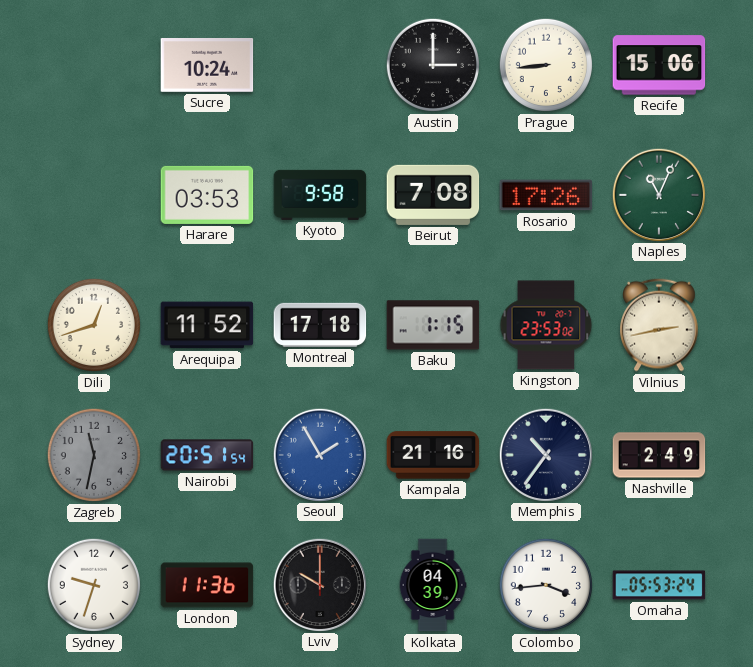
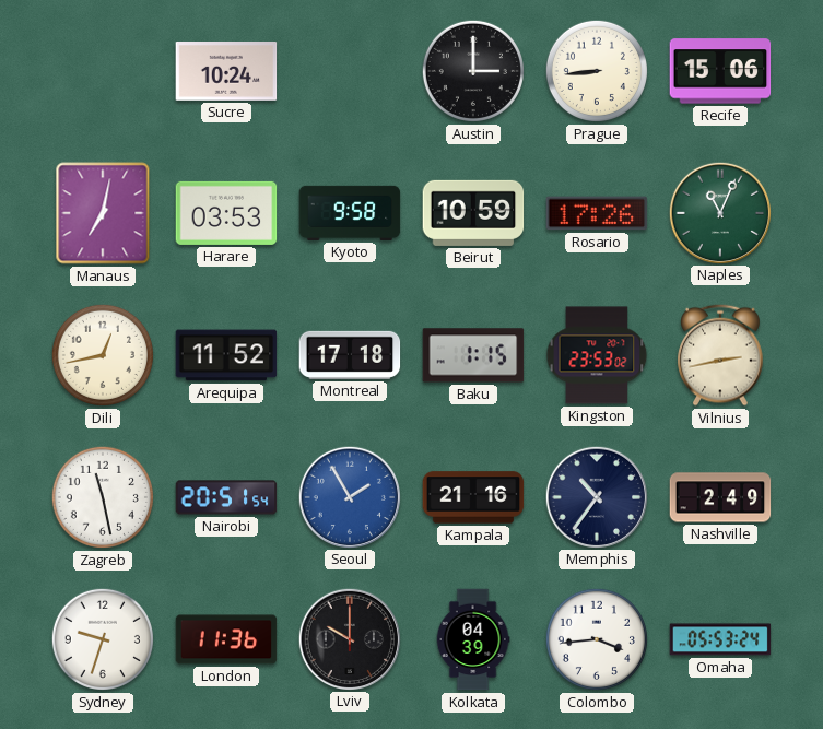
Manaus: none -> 7:02 (103, 213)
Beirut: 7:08 -> 10:59 (473, 213)
Dili: 12:42 -> 12:43 (103, 355)
Zagreb: 11:32 -> 11:28 (103, 497)
Zagreb dial: grey -> white (103, 497)
